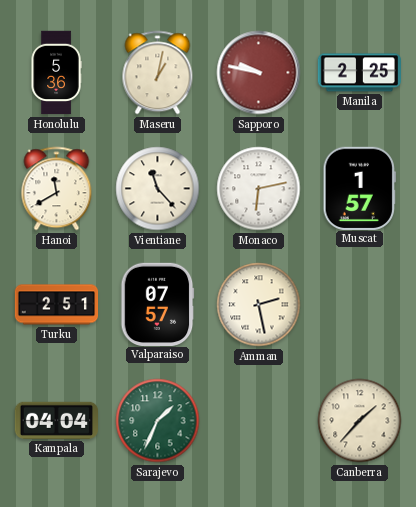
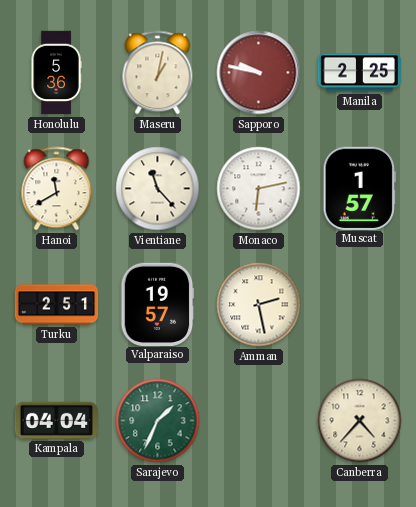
Valparaiso: 07:57 -> 19:57 (157, 304)
Canberra: 1:37 -> 4:37 (360, 421)
